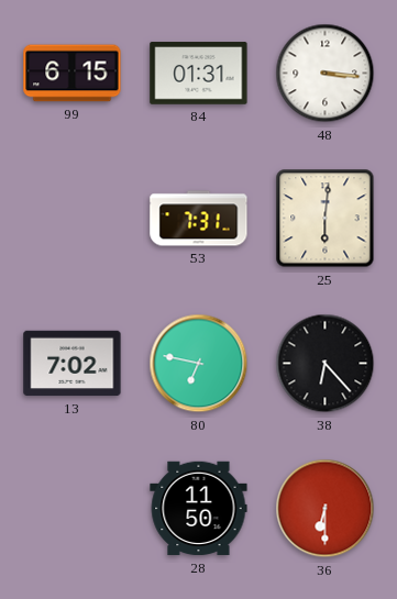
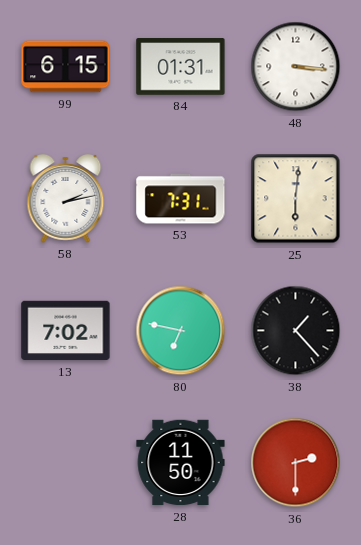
58: none -> 2:13 (66, 199)
38: 6:23 -> 1:23 (296, 331)
36: 6:30 -> 2:30 (296, 463)
